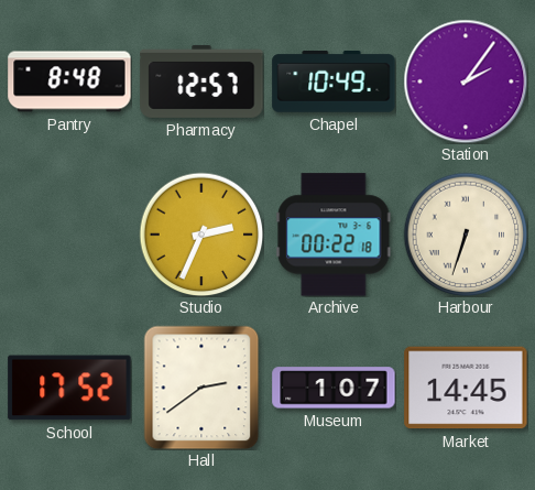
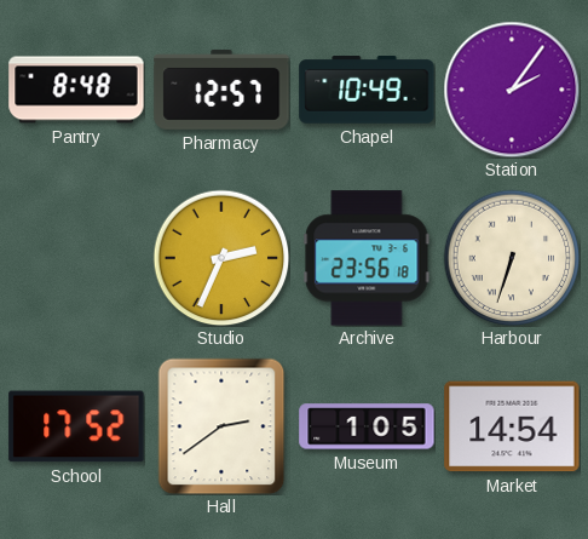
Archive: 00:22 -> 23:56 (367, 258)
Museum: 1:07 -> 1:05 (367, 426)
Market: 14:45 -> 14:54 (512, 426)
